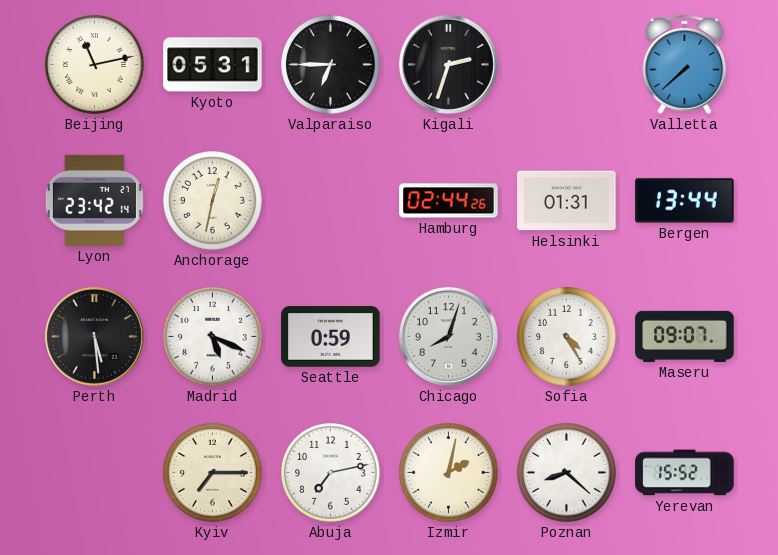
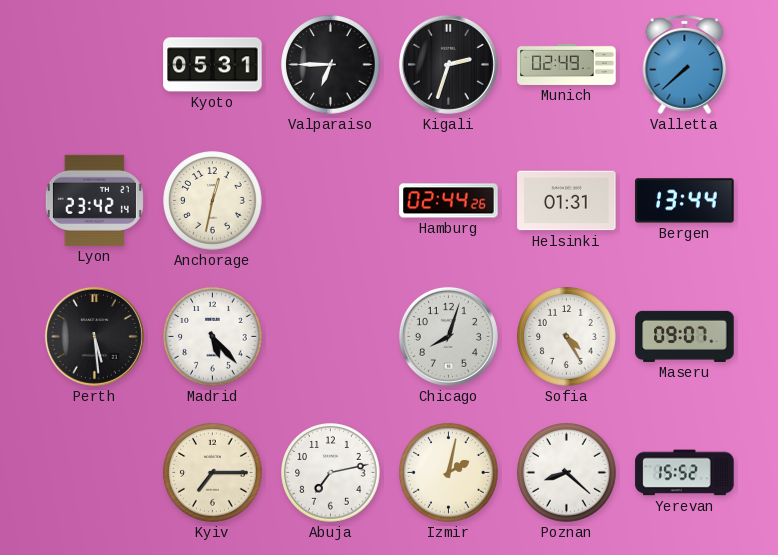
Beijing: 11:13 -> none (95, 65)
Munich: none -> 02:49 (567, 64)
Madrid: 5:19 -> 5:23 (213, 337)
Seattle: 0:59 -> none (331, 337)
